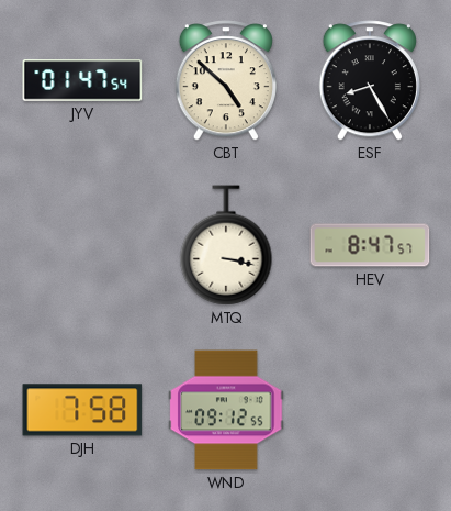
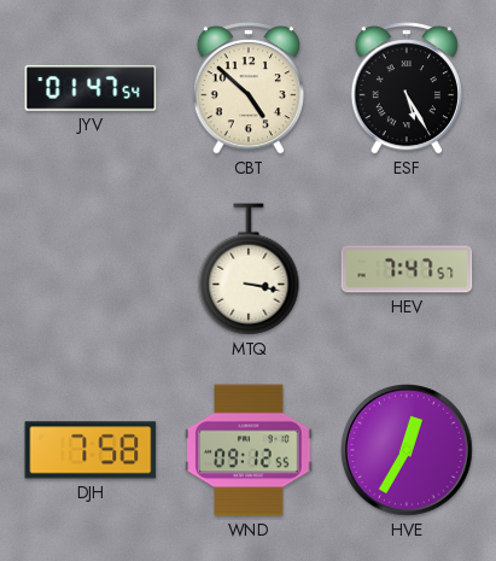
ESF: 8:25 -> 5:25 (407, 88)
HEV: 8:47 -> 7:47 (407, 269)
HVE: none -> 12:35 (408, 451)
